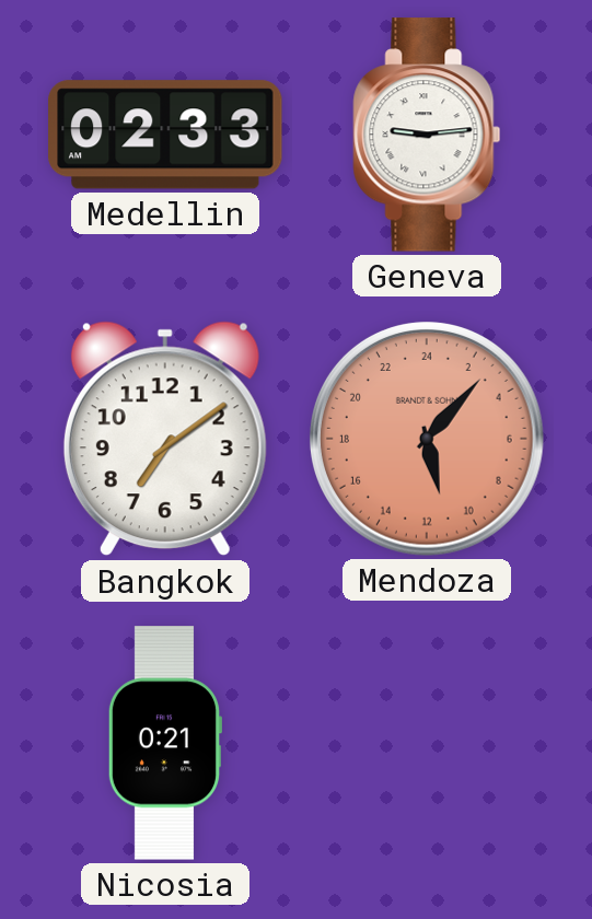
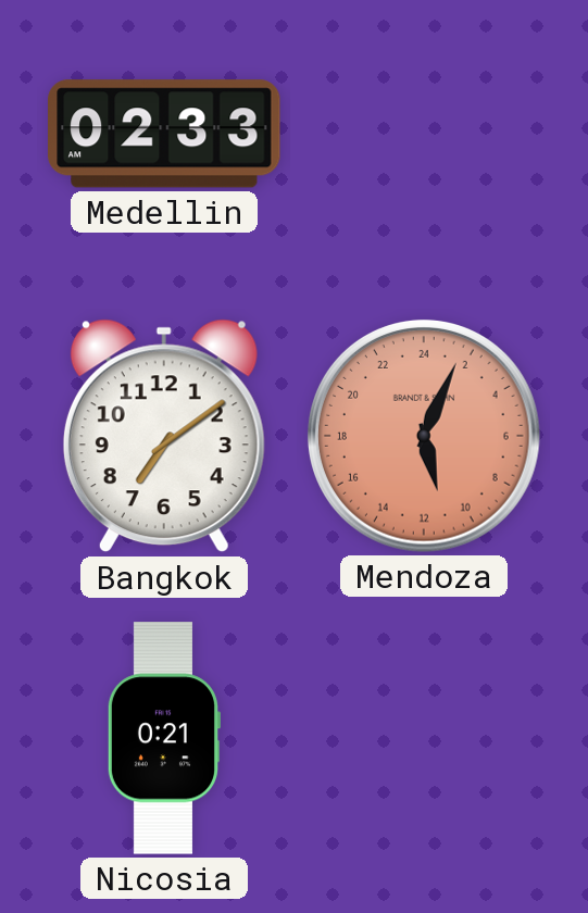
Geneva: 9:14 -> none (427, 135)
Mendoza: 11:07 -> 11:04 (424, 436)
